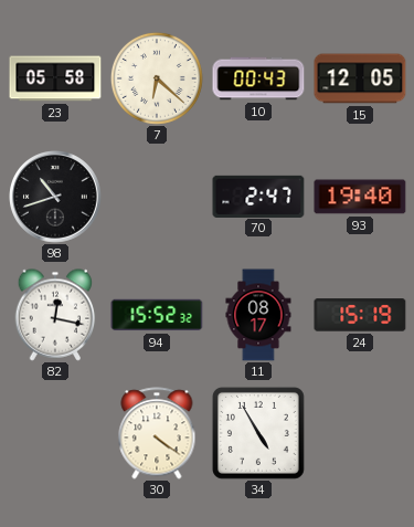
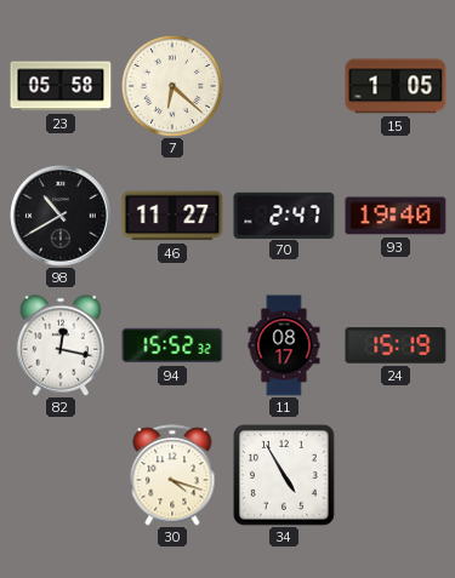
10: 00:43 -> none (258, 78)
15: 12:05 -> 1:05 (396, 86)
98: 10:42 -> 10:40 (62, 217)
46: none -> 11:27 (172, 216)
30: 4:21 -> 4:18 (172, 475)
